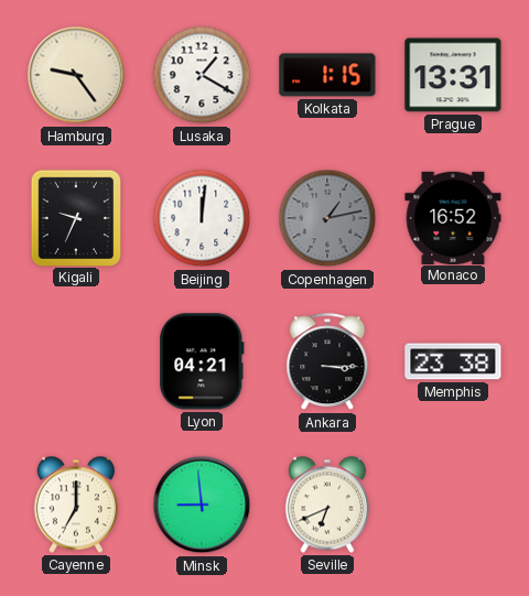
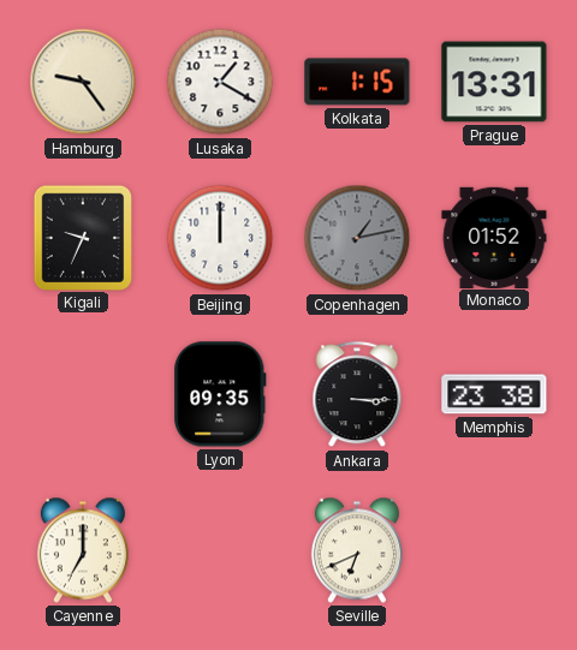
Beijing: 12:01 -> 12:00 (220, 238)
Monaco: 16:52 -> 01:52 (494, 237)
Lyon: 04:21 -> 09:35 (220, 394)
Minsk: 8:59 -> none (202, 505)
